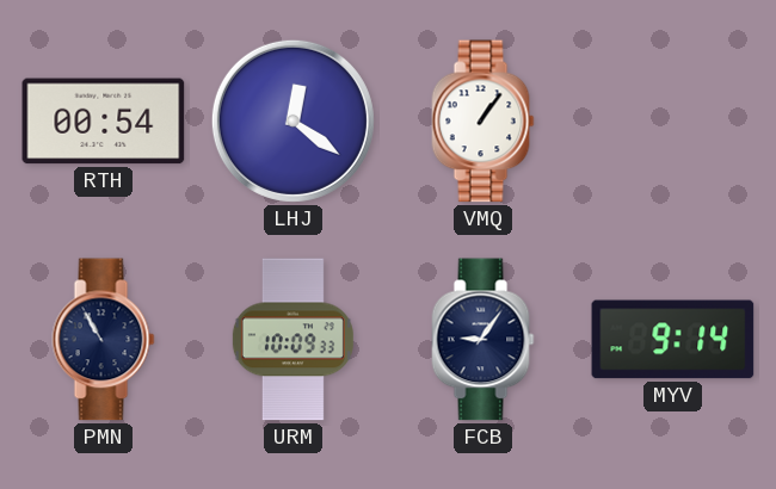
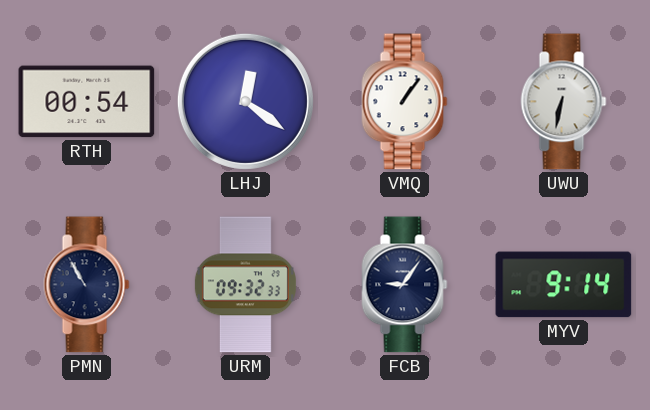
UWU: none -> 6:32 (564, 102)
URM: 10:09 -> 09:32 (245, 285)
